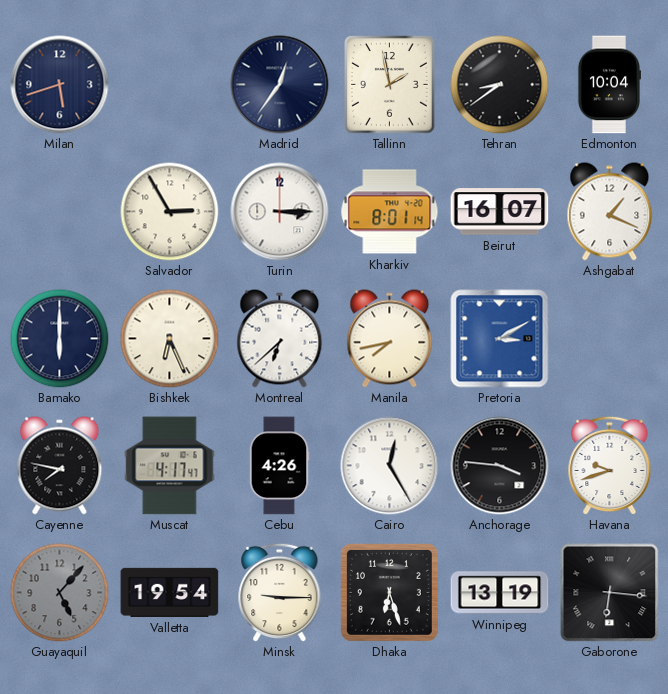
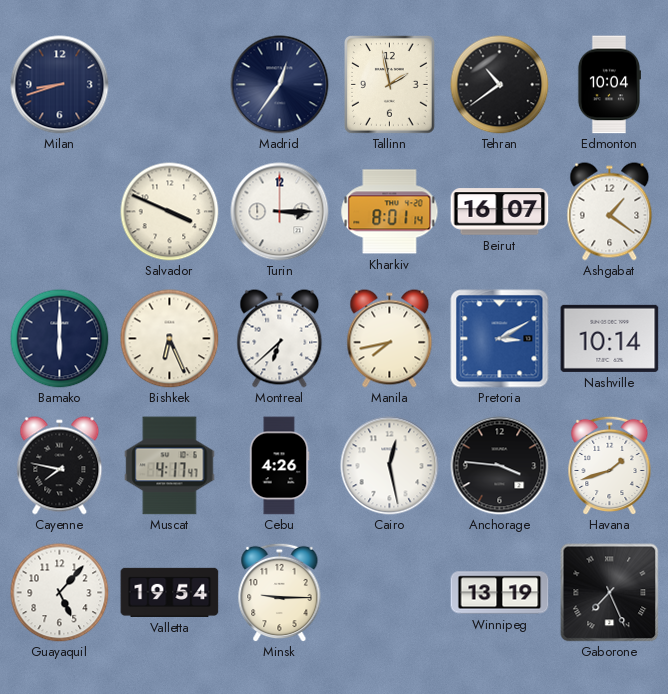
Milan: 5:42 -> 8:42 (60, 85)
Tehran: 8:39 -> 10:39 (500, 85)
Salvador: 2:55 -> 3:49 (170, 212)
Ashgabat: 1:19 -> 1:21 (610, 212)
Nashville: none -> 10:14 (610, 338)
Cairo: 12:25 -> 12:28 (390, 466)
Havana: 9:42 -> 1:42 (610, 465)
Guayaquil dial: grey -> white (60, 593)
Dhaka: 6:27 -> none (389, 592)
Gaborone: 6:16 -> 7:26 (610, 593)
